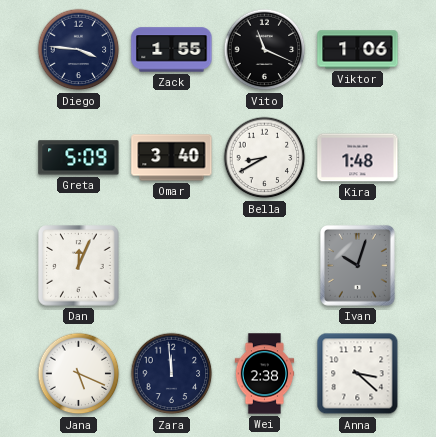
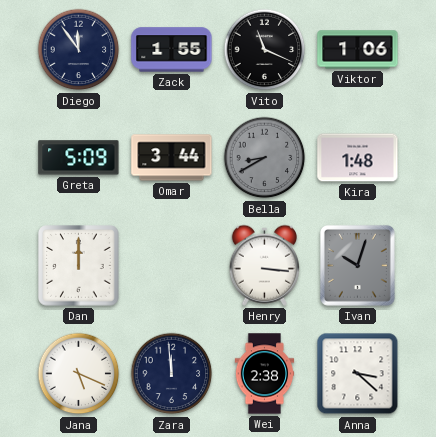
Diego: 3:46 -> 11:54 (79, 50)
Omar: 3:40 -> 3:44 (172, 158)
Bella dial: white -> grey (265, 158)
Dan: 12:04 -> 12:00 (79, 266)
Henry: none -> 3:16 (264, 265)
